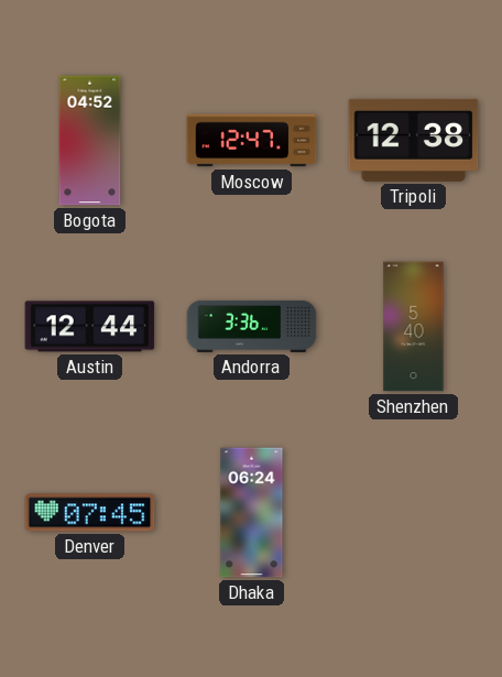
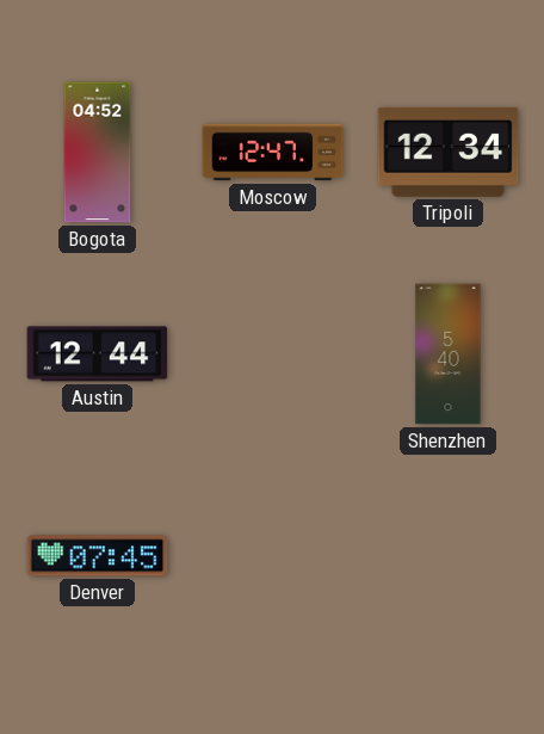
Tripoli: 12:38 -> 12:34 (449, 152)
Andorra: 3:36 -> none (252, 326)
Dhaka: 06:24 -> none (252, 513)
